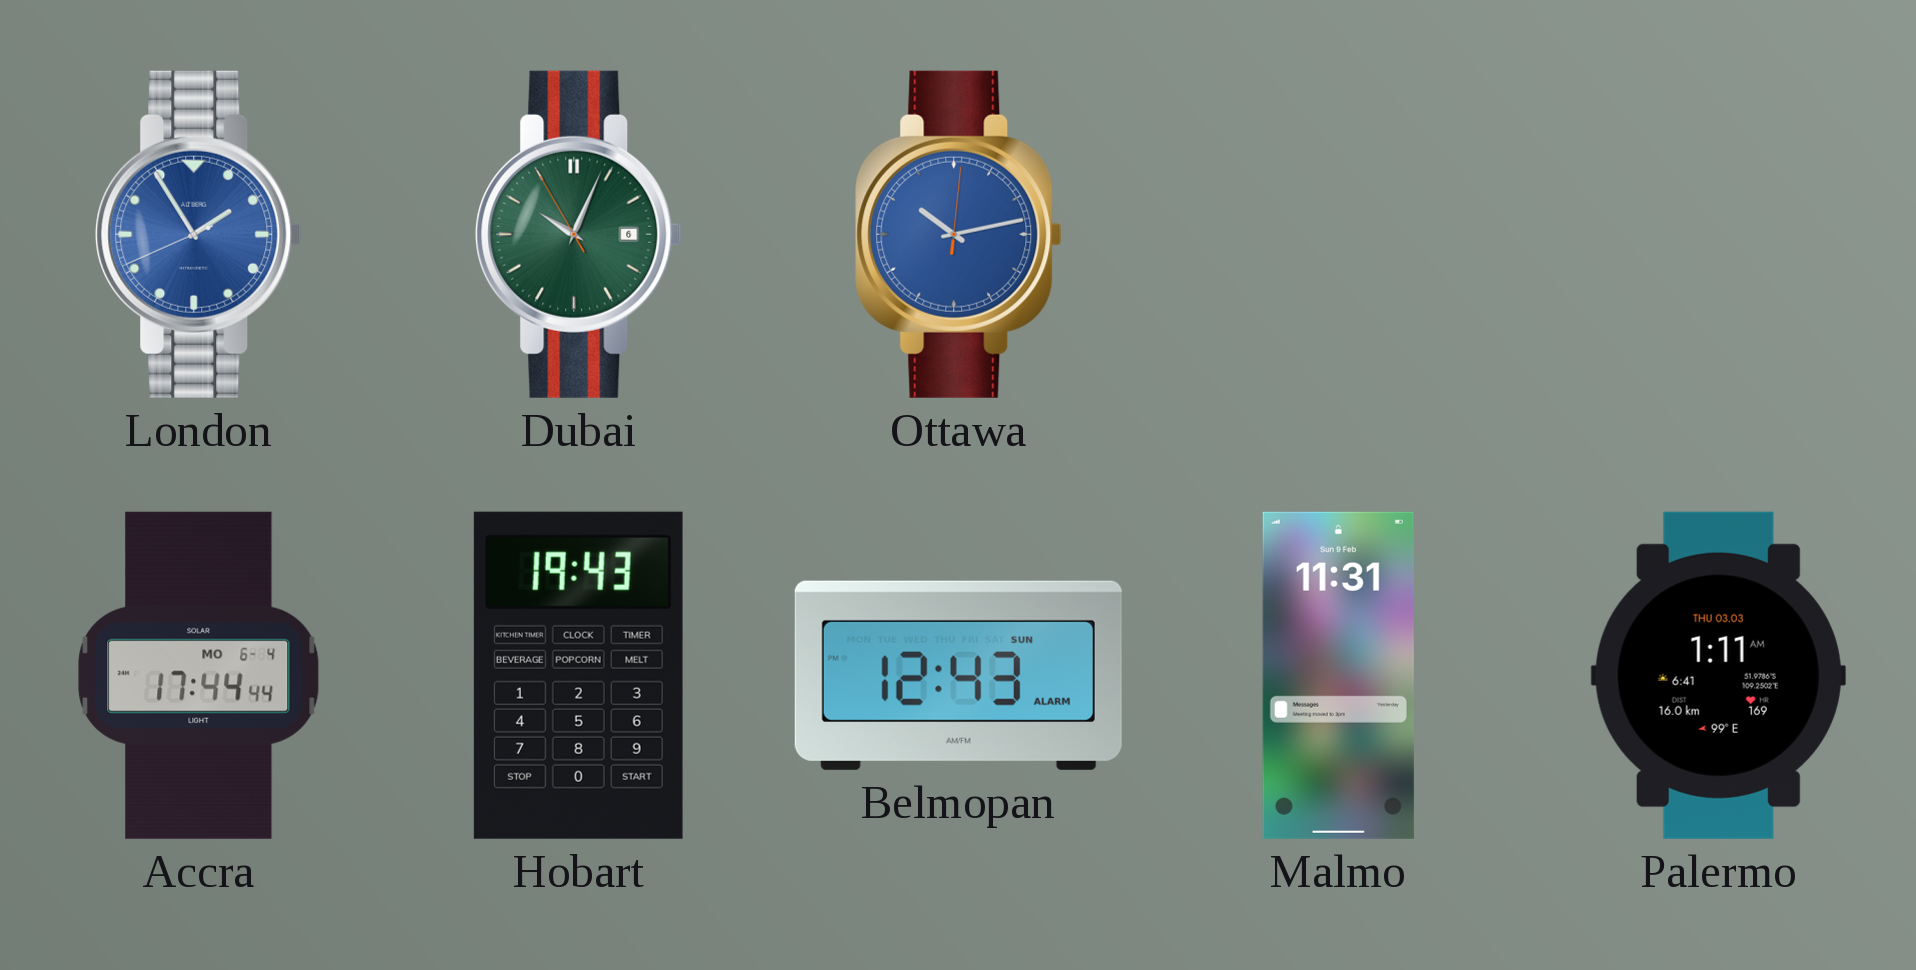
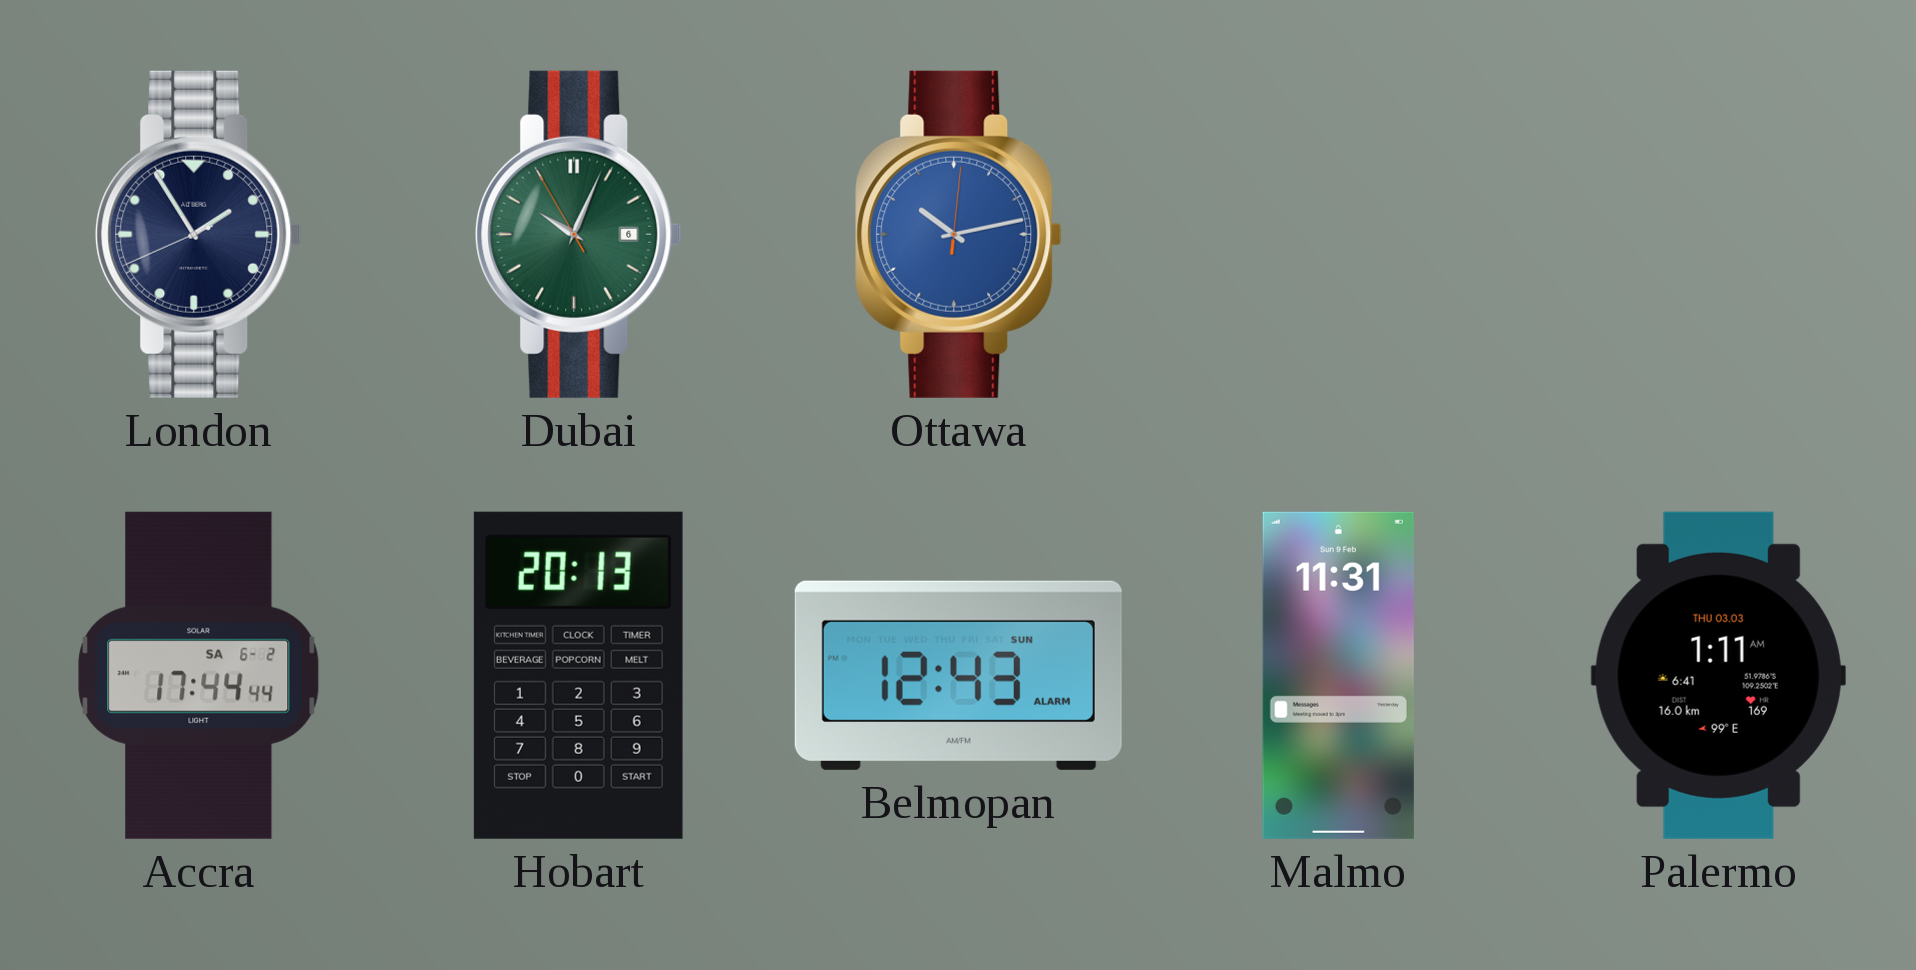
London dial: blue -> navy (199, 234)
Accra date: MO 6-4 -> SA 6-2 (199, 675)
Hobart: 19:43 -> 20:13 (578, 675)
